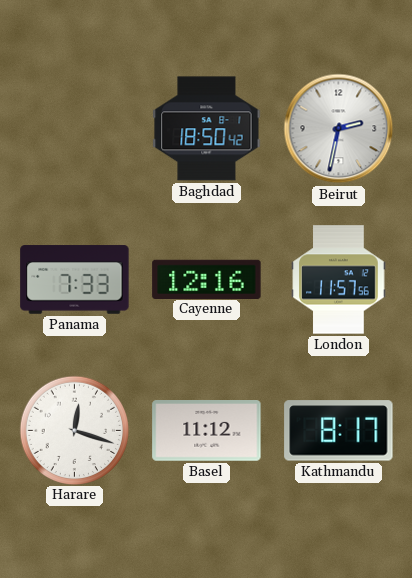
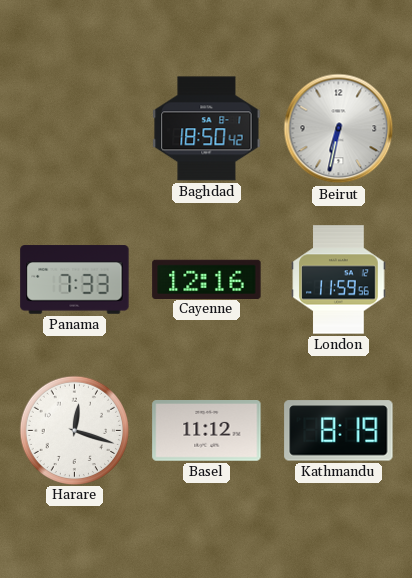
Beirut: 2:32 -> 6:32 (339, 129)
London: 11:57 -> 11:59 (339, 280)
Kathmandu: 8:17 -> 8:19 (339, 431)
